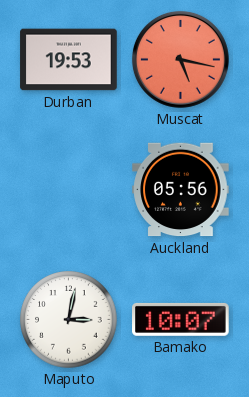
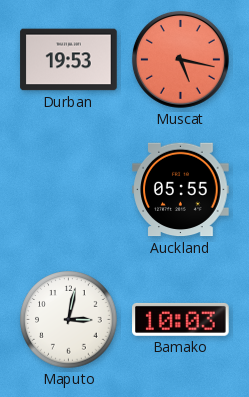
Auckland: 05:56 -> 05:55 (181, 190)
Bamako: 10:07 -> 10:03 (181, 319)
